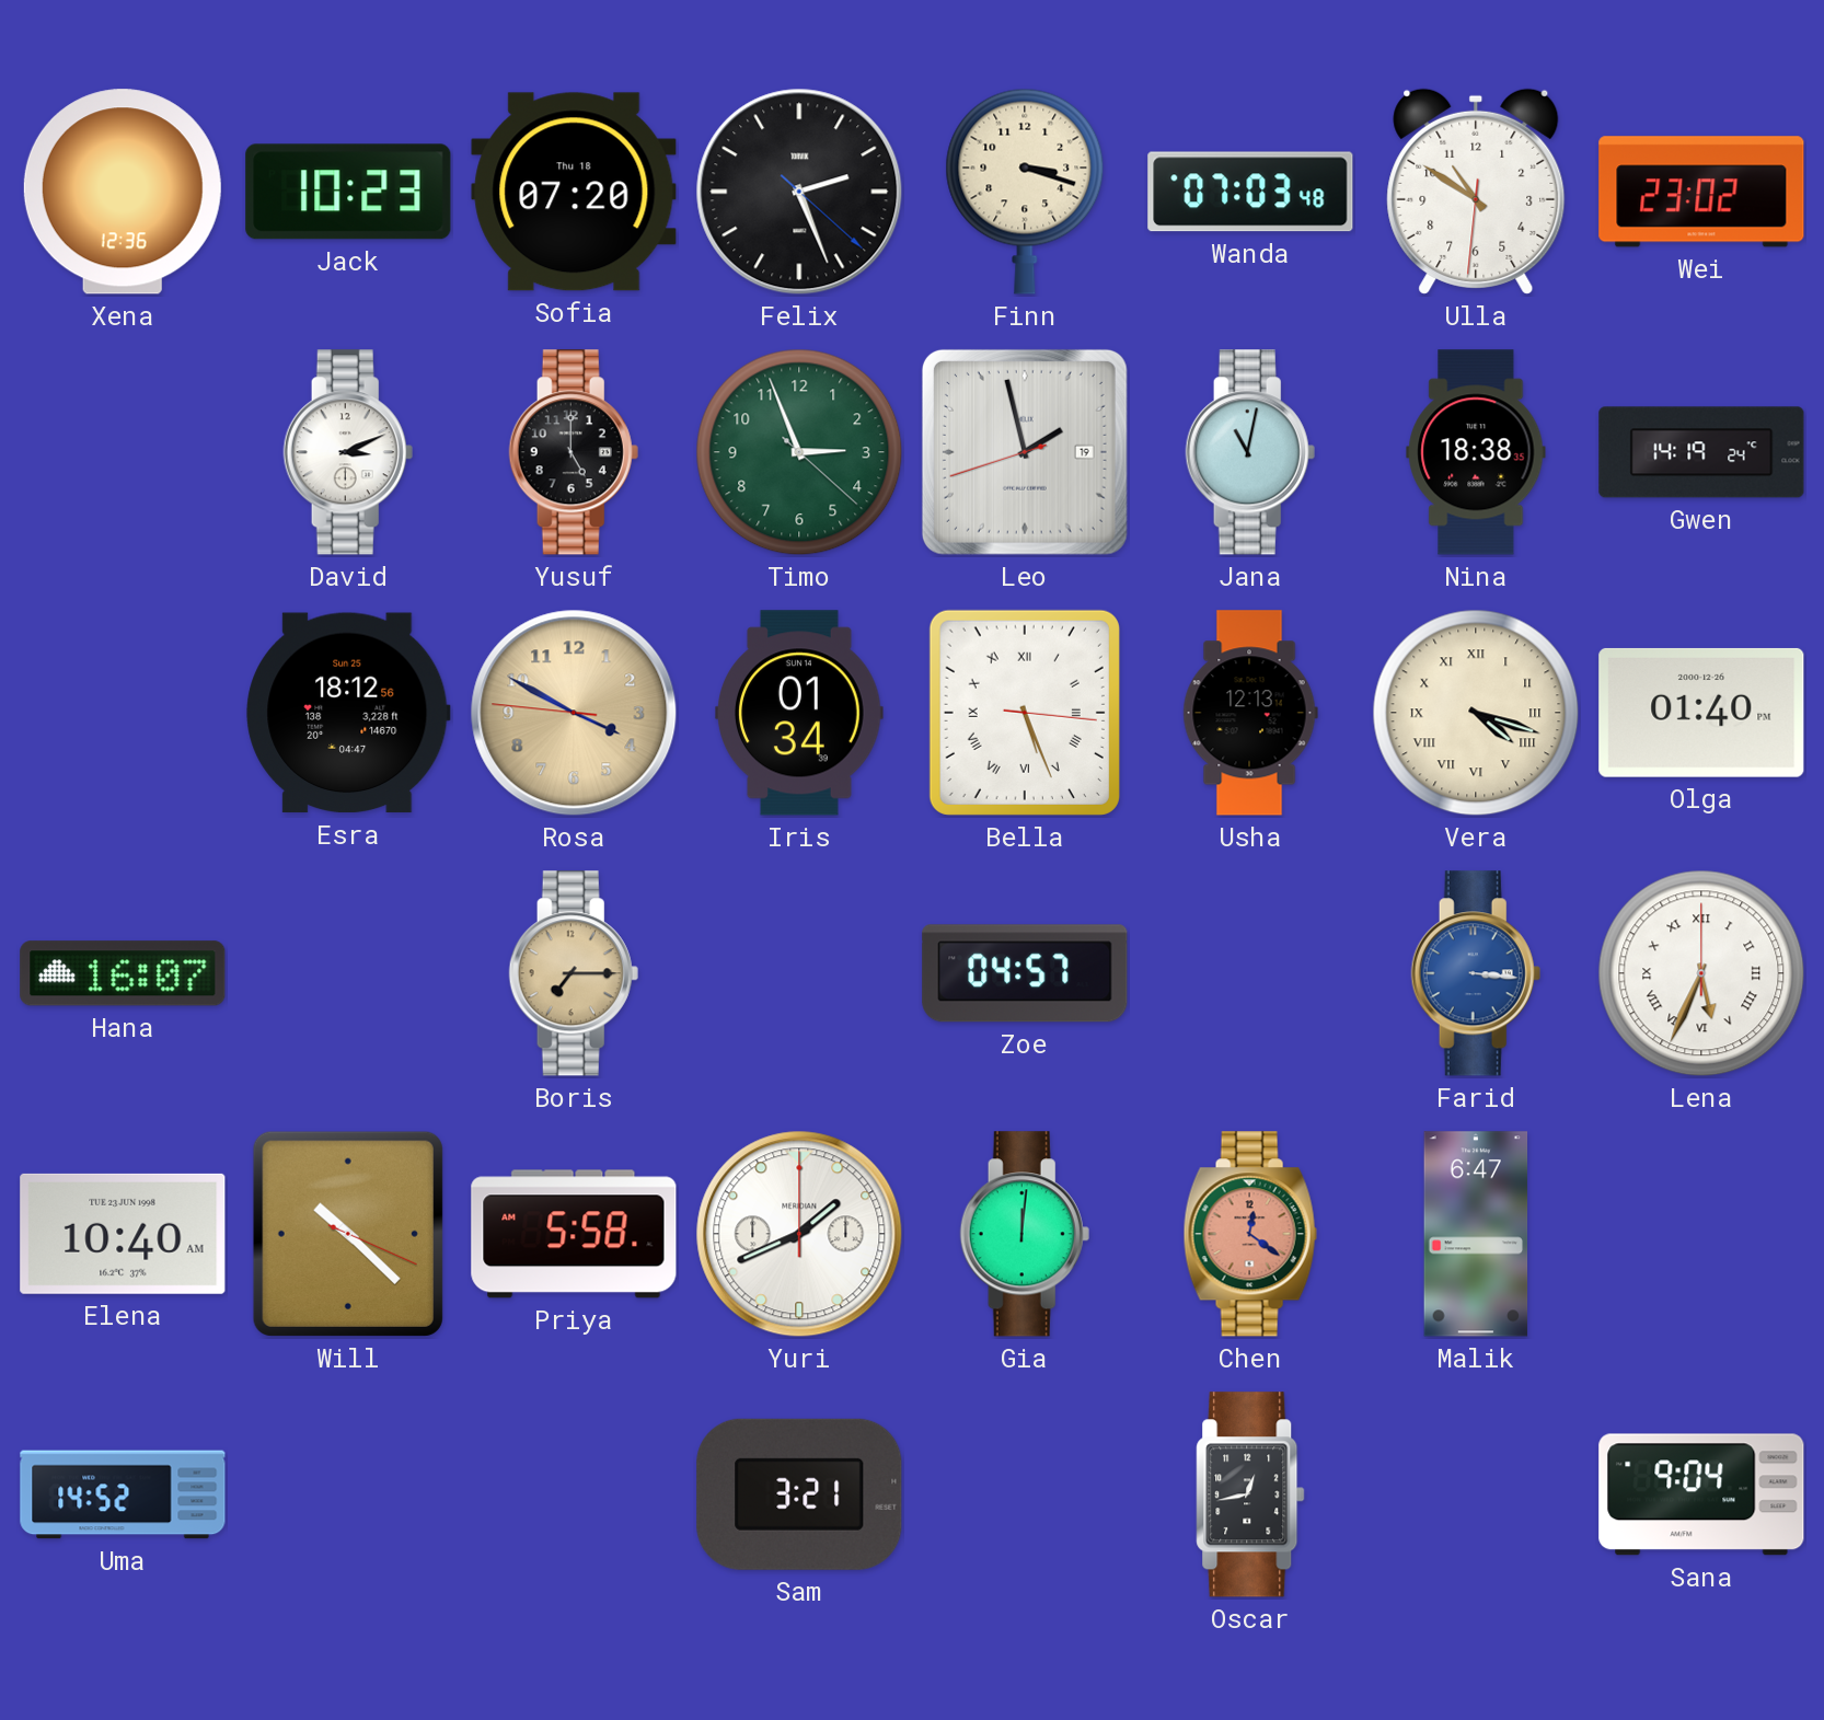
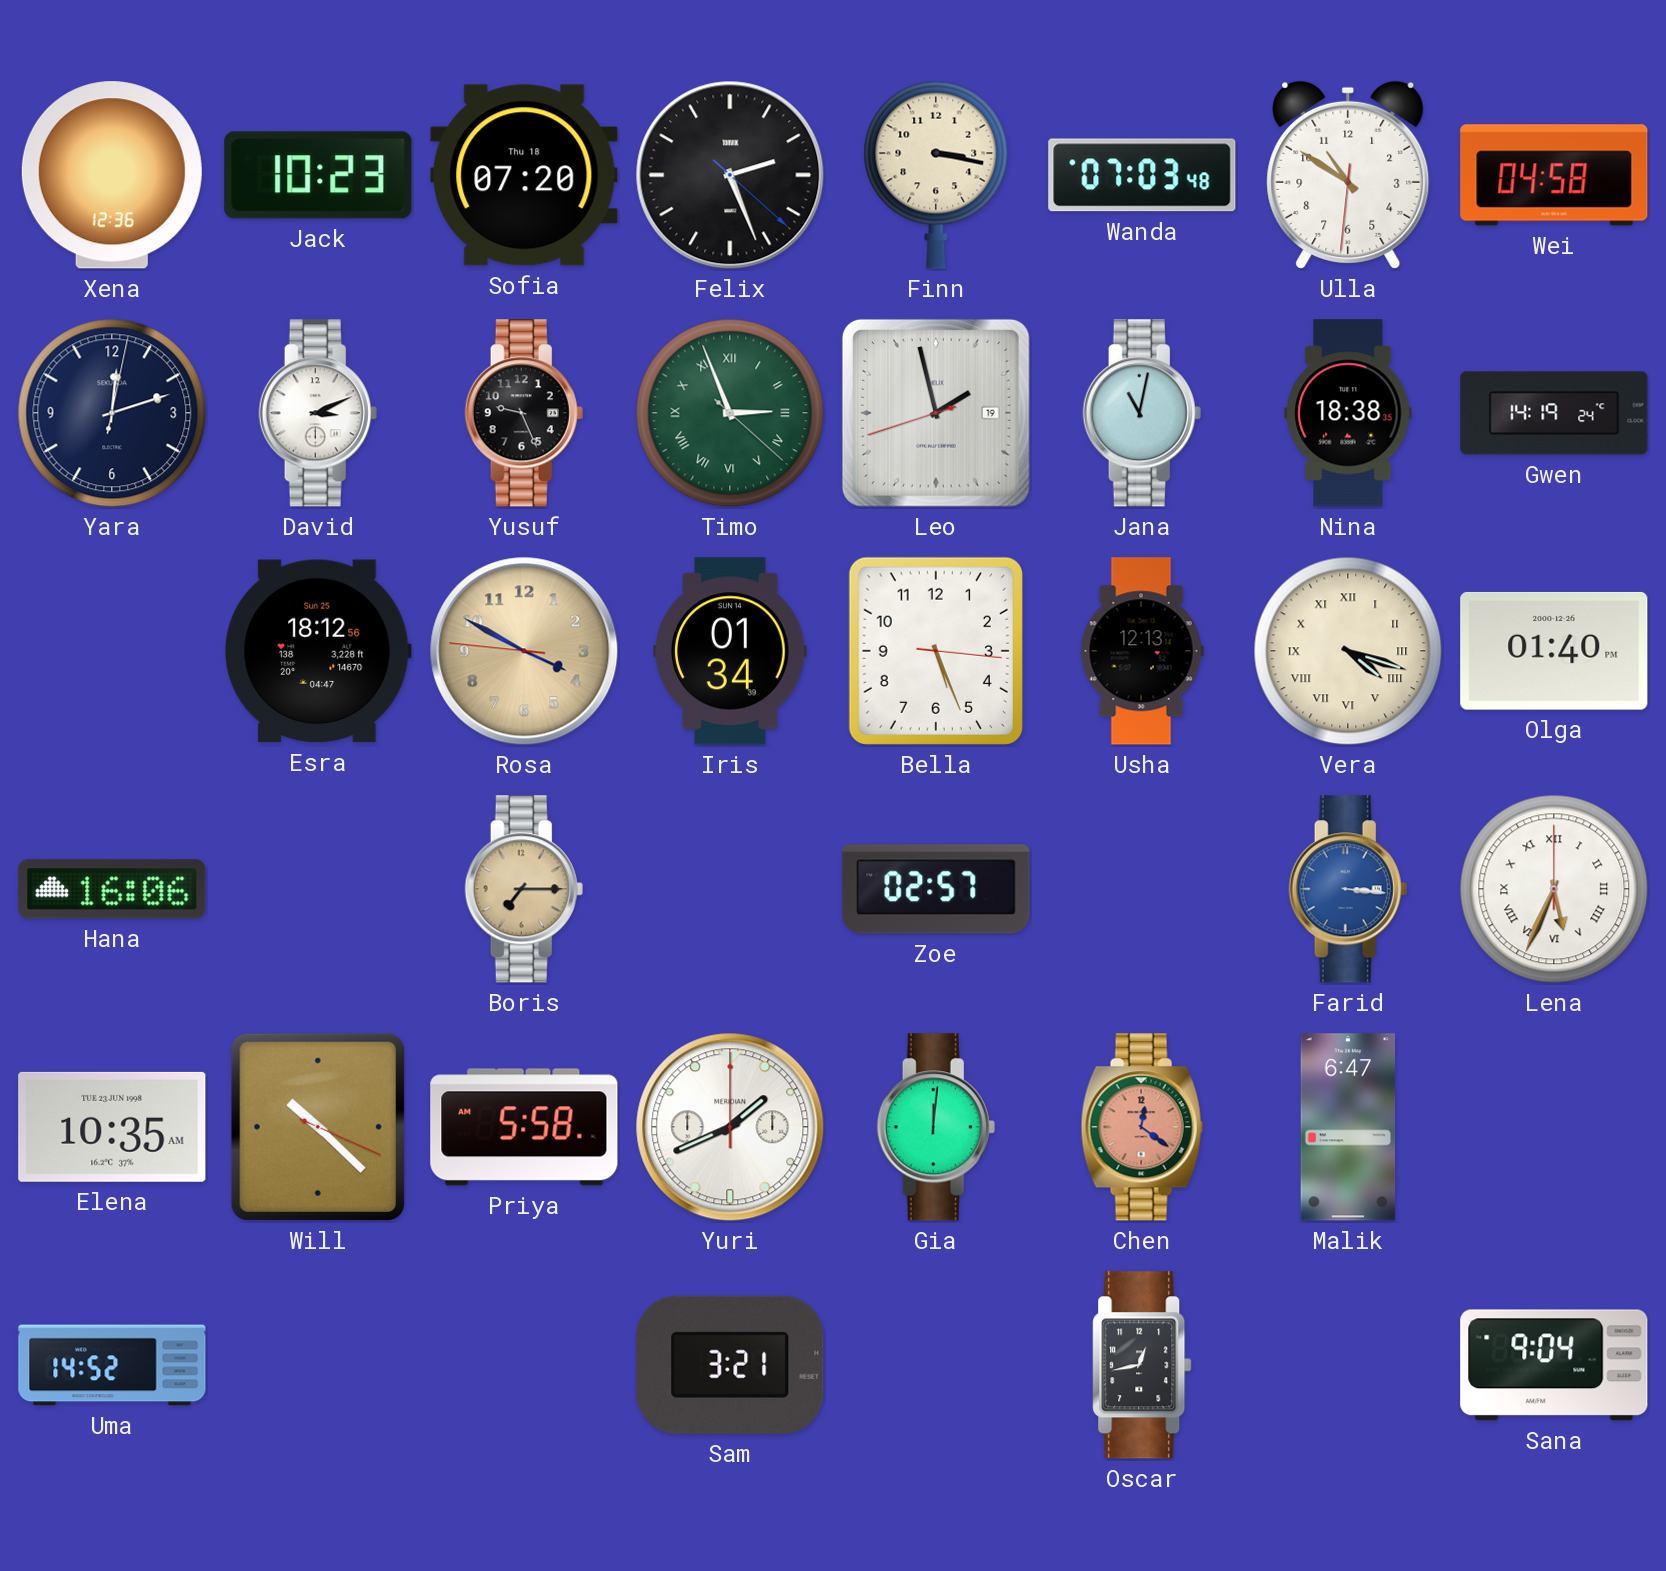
Finn: 3:18 -> 3:17 (936, 175)
Wei: 23:02 -> 04:58 (1554, 175)
Yara: none -> 12:12 (112, 413)
Yusuf: 5:00 -> 9:26 (524, 413)
Timo numerals: Arabic -> Roman (730, 413)
Bella numerals: Roman -> Arabic (936, 651)
Hana: 16:07 -> 16:06 (112, 889)
Zoe: 04:57 -> 02:57 (936, 889)
Elena: 10:40 -> 10:35 (112, 1127)
